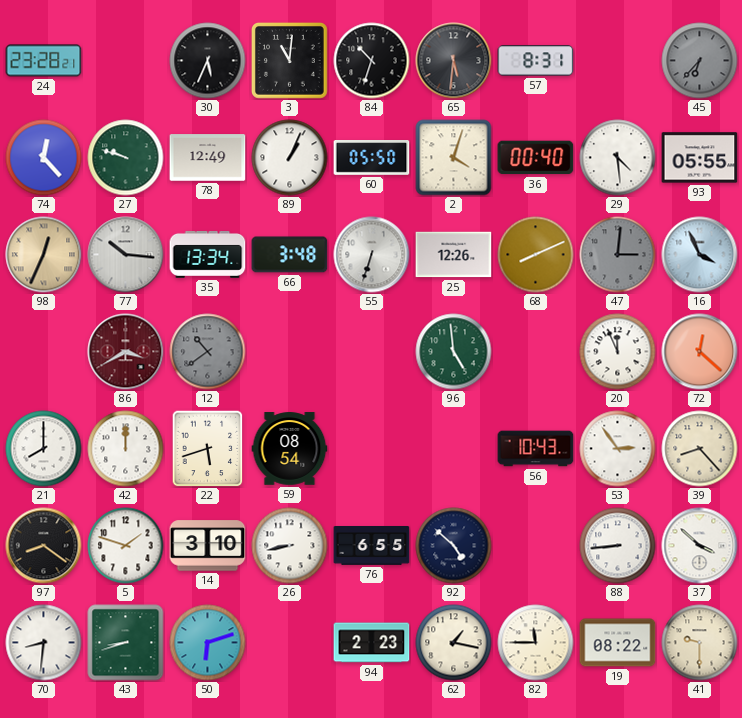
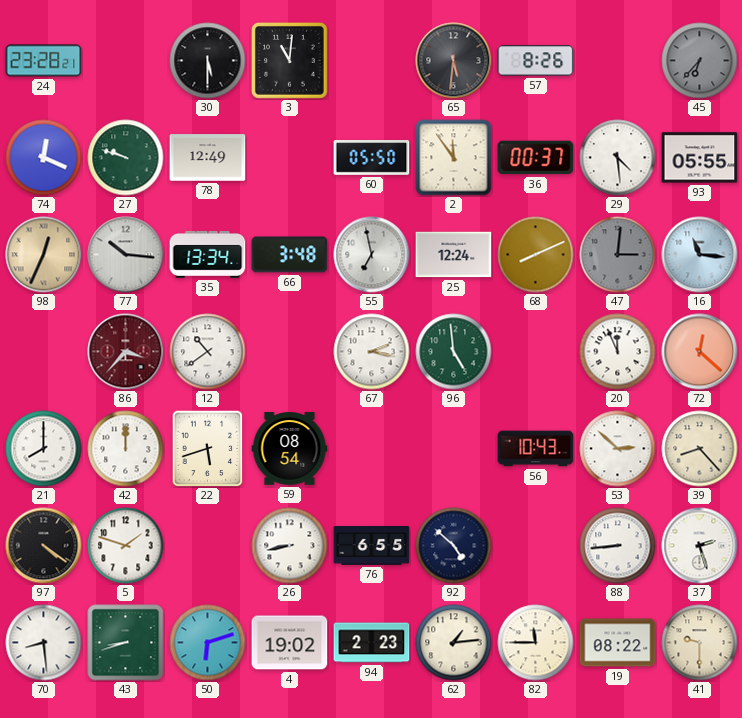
30: 5:34 -> 5:30 (208, 61)
84: 10:33 -> none (372, 61)
57: 8:31 -> 8:26 (536, 61)
74: 12:23 -> 12:19 (44, 158)
89: 1:04 -> none (290, 158)
2: 4:03 -> 11:54 (454, 158)
36: 00:40 -> 00:37 (536, 158)
55: 6:33 -> 6:58 (372, 255)
25: 12:26 -> 12:24 (454, 255)
16: 3:56 -> 11:16 (700, 255)
86: 3:40 -> 3:37 (126, 352)
12 dial: grey -> white (208, 352)
67: none -> 2:17 (372, 352)
53: 2:54 -> 2:52 (618, 449)
97: 8:21 -> 4:21 (44, 546)
14: 3:10 -> none (208, 546)
37: 3:52 -> 2:27 (700, 546)
70: 8:31 -> 8:29 (44, 643)
4: none -> 19:02 (290, 643)
62: 1:17 -> 1:14 (454, 643)
